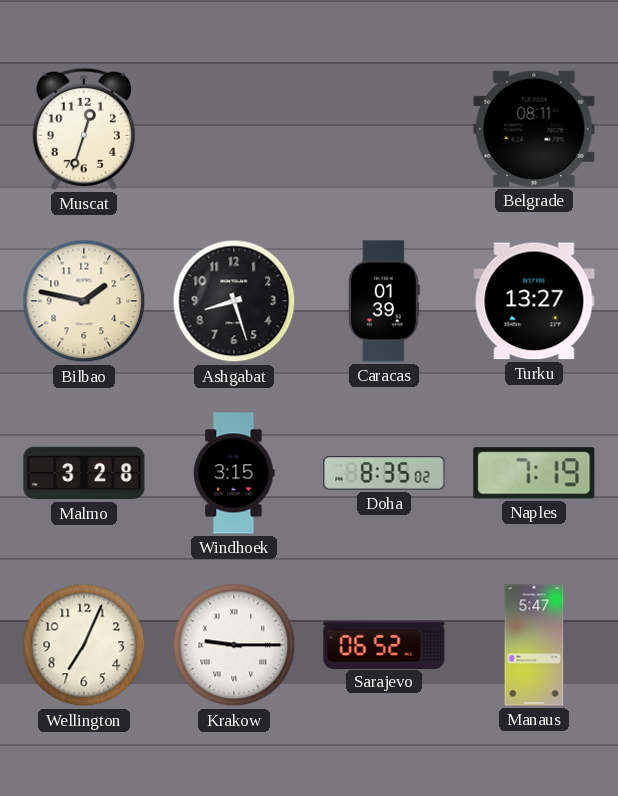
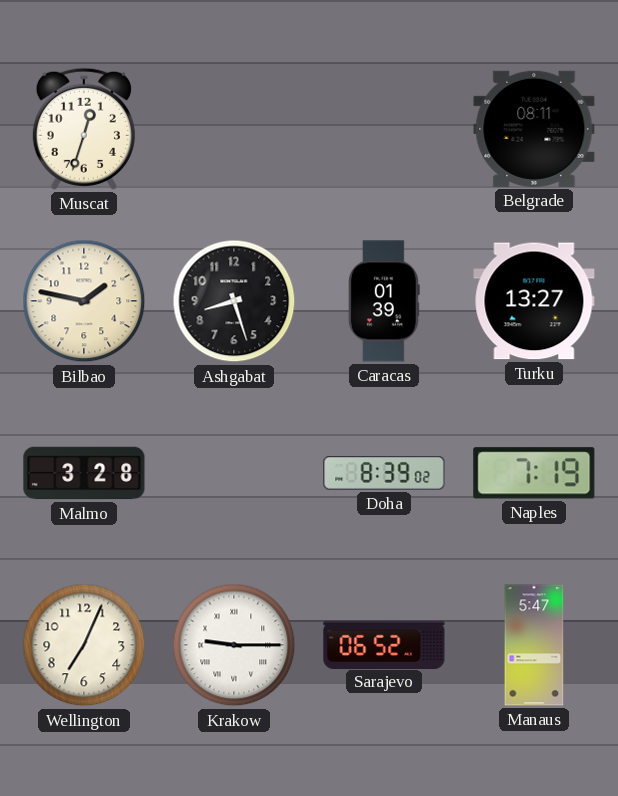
Windhoek: 3:15 -> none (234, 473)
Doha: 8:35 -> 8:39 (384, 473)
